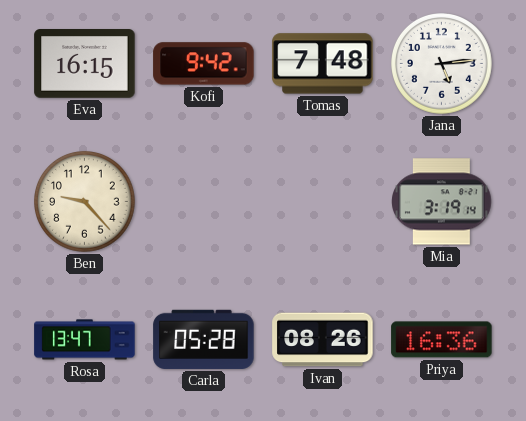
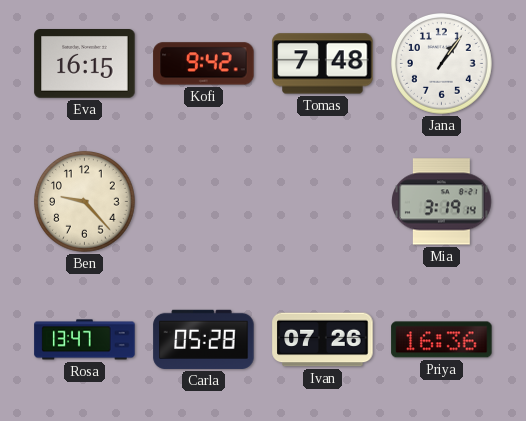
Jana: 5:14 -> 1:06 (442, 64)
Ivan: 08:26 -> 07:26 (323, 340)
